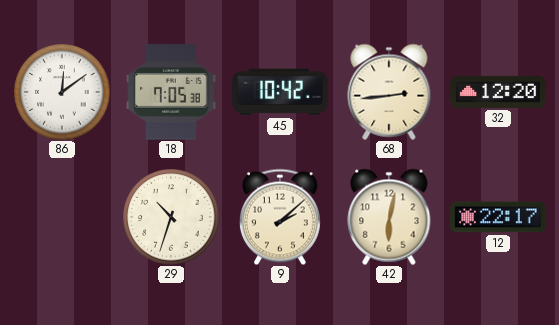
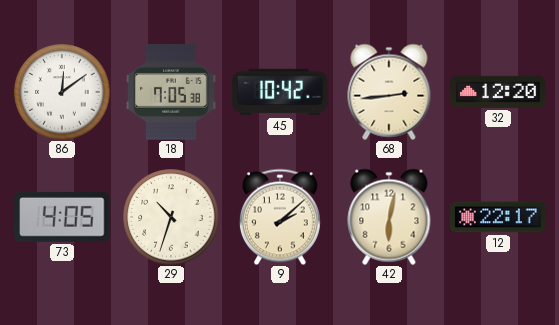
73: none -> 4:05 (62, 217)
